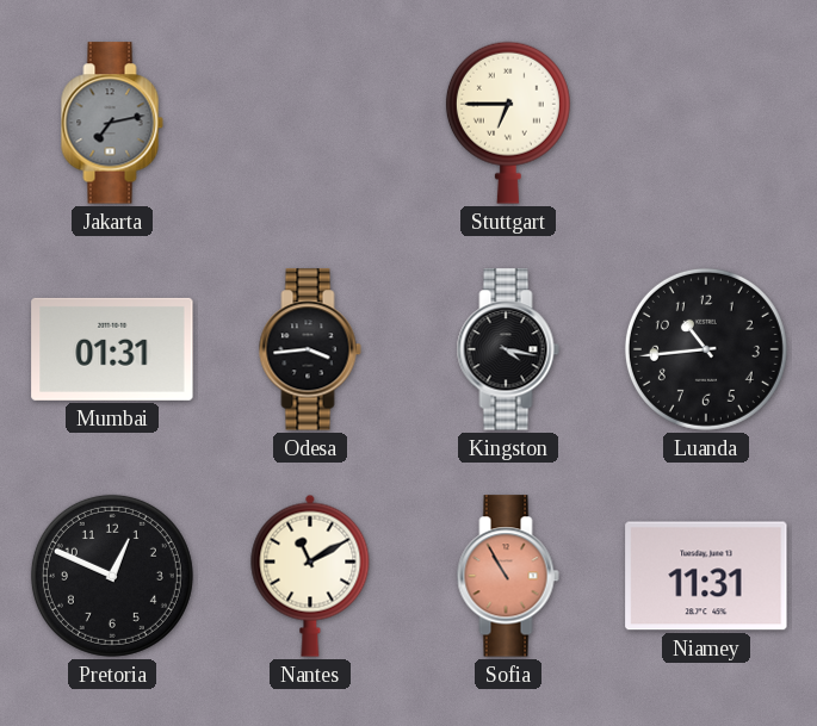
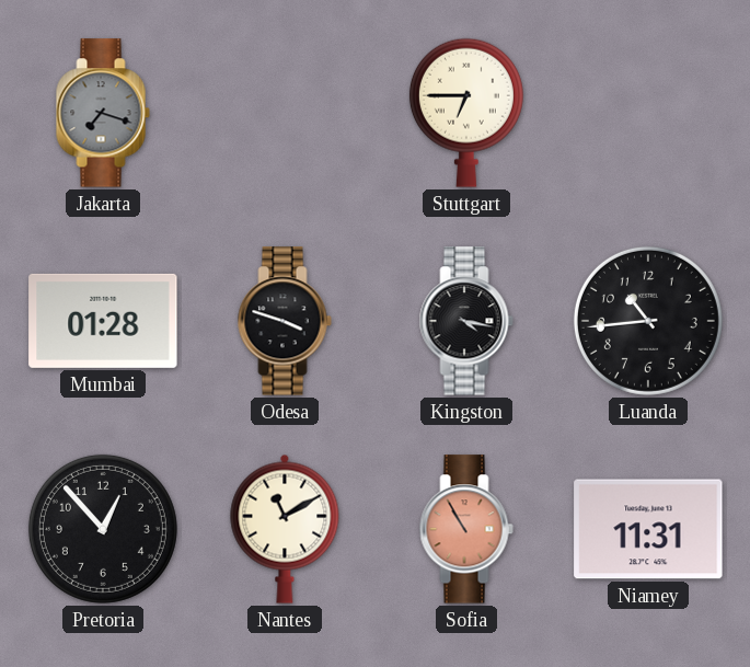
Jakarta: 7:13 -> 7:18 (103, 113)
Mumbai: 01:31 -> 01:28 (103, 321)
Odesa: 3:44 -> 3:48 (285, 321)
Pretoria: 12:49 -> 12:53 (103, 529)
